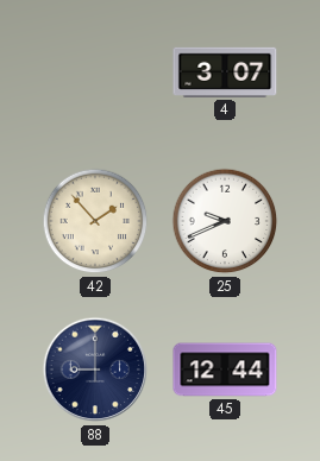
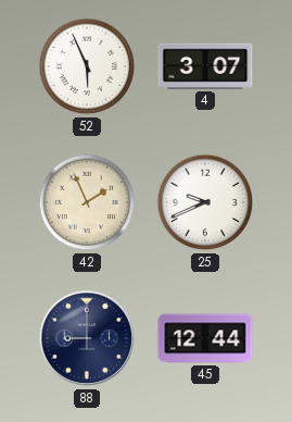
52: none -> 5:56 (87, 66)
42: 1:53 -> 1:56 (87, 202)
